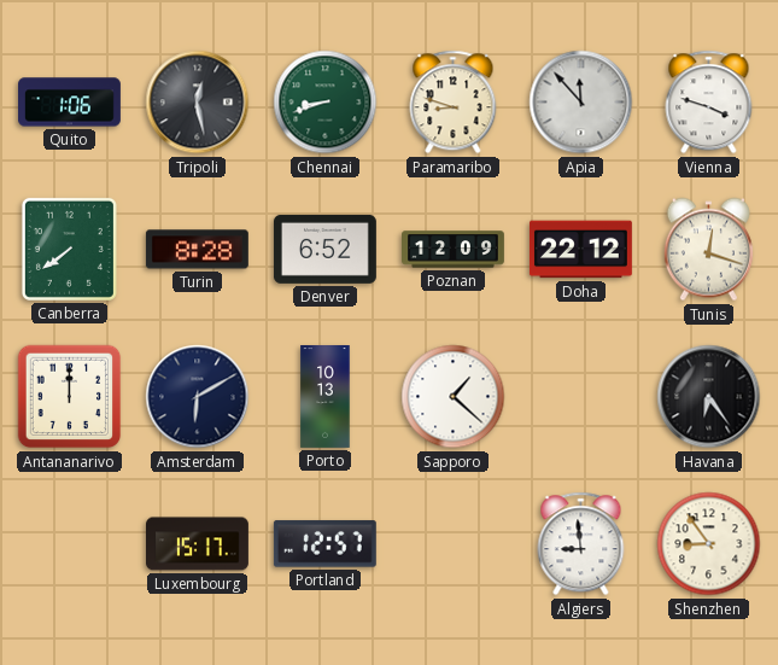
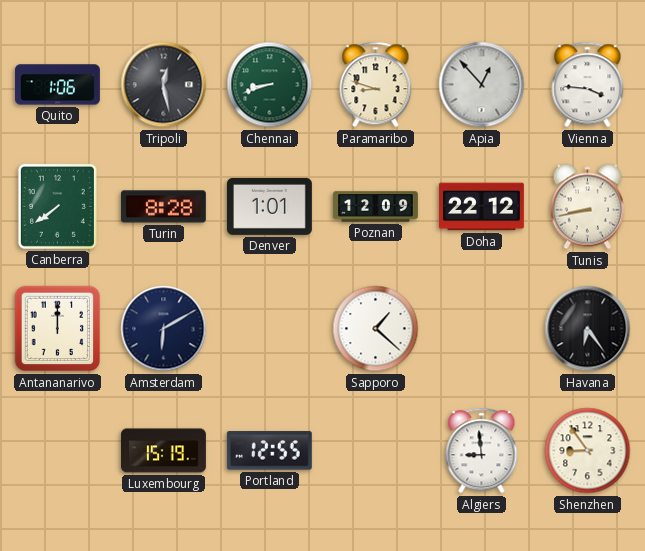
Apia: 11:53 -> 12:53 (482, 85)
Vienna: 3:48 -> 3:46 (588, 85)
Denver: 6:52 -> 1:01 (269, 206)
Tunis: 12:18 -> 8:43 (587, 207)
Porto: 10:13 -> none (326, 397)
Luxembourg: 15:17 -> 15:19 (164, 451)
Portland: 12:57 -> 12:55 (269, 451)
